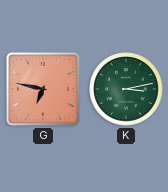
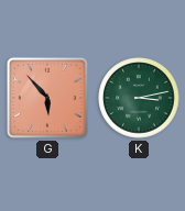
G: 6:47 -> 5:53 (47, 98)
